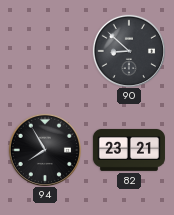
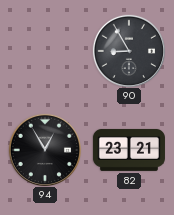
90: 8:52 -> 8:55 (128, 50)
94: 7:55 -> 12:55 (44, 149)
